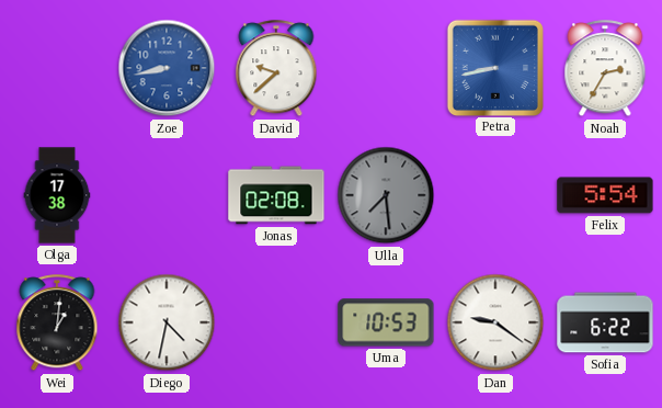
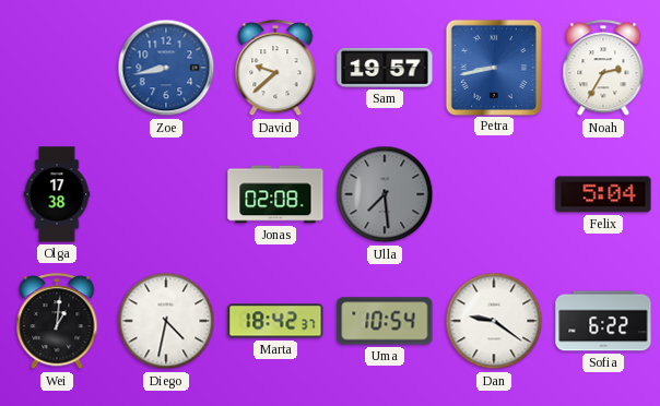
Sam: none -> 19:57 (385, 68)
Felix: 5:54 -> 5:04 (603, 194)
Marta: none -> 18:42 (275, 321)
Uma: 10:53 -> 10:54 (385, 321)
